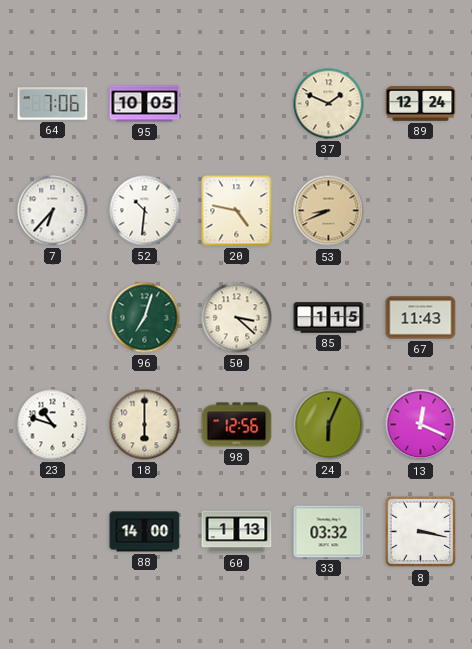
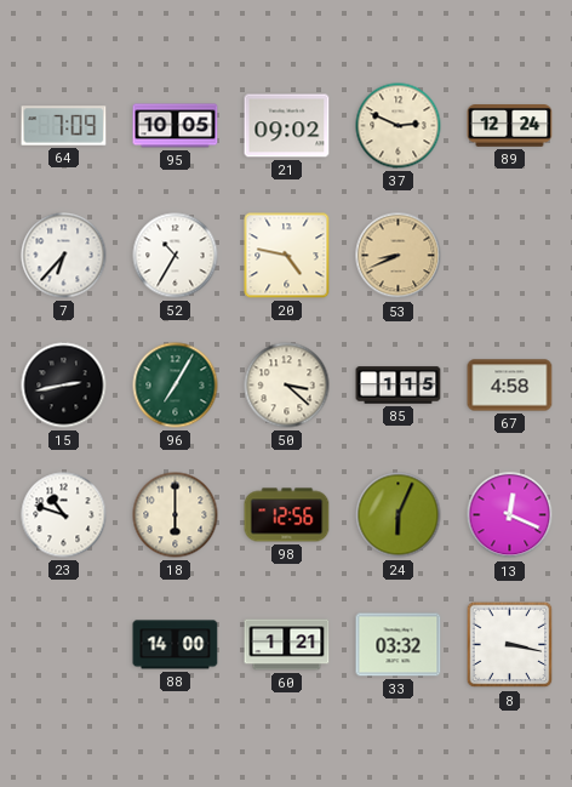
64: 7:06 -> 7:09 (64, 126)
21: none -> 09:02 (287, 126)
37: 1:49 -> 2:49 (399, 126)
52: 10:31 -> 10:35 (176, 256)
15: none -> 2:43 (64, 386)
96: 7:03 -> 7:05 (176, 386)
67: 11:43 -> 4:58 (510, 386)
60: 1:13 -> 1:21 (287, 645)
